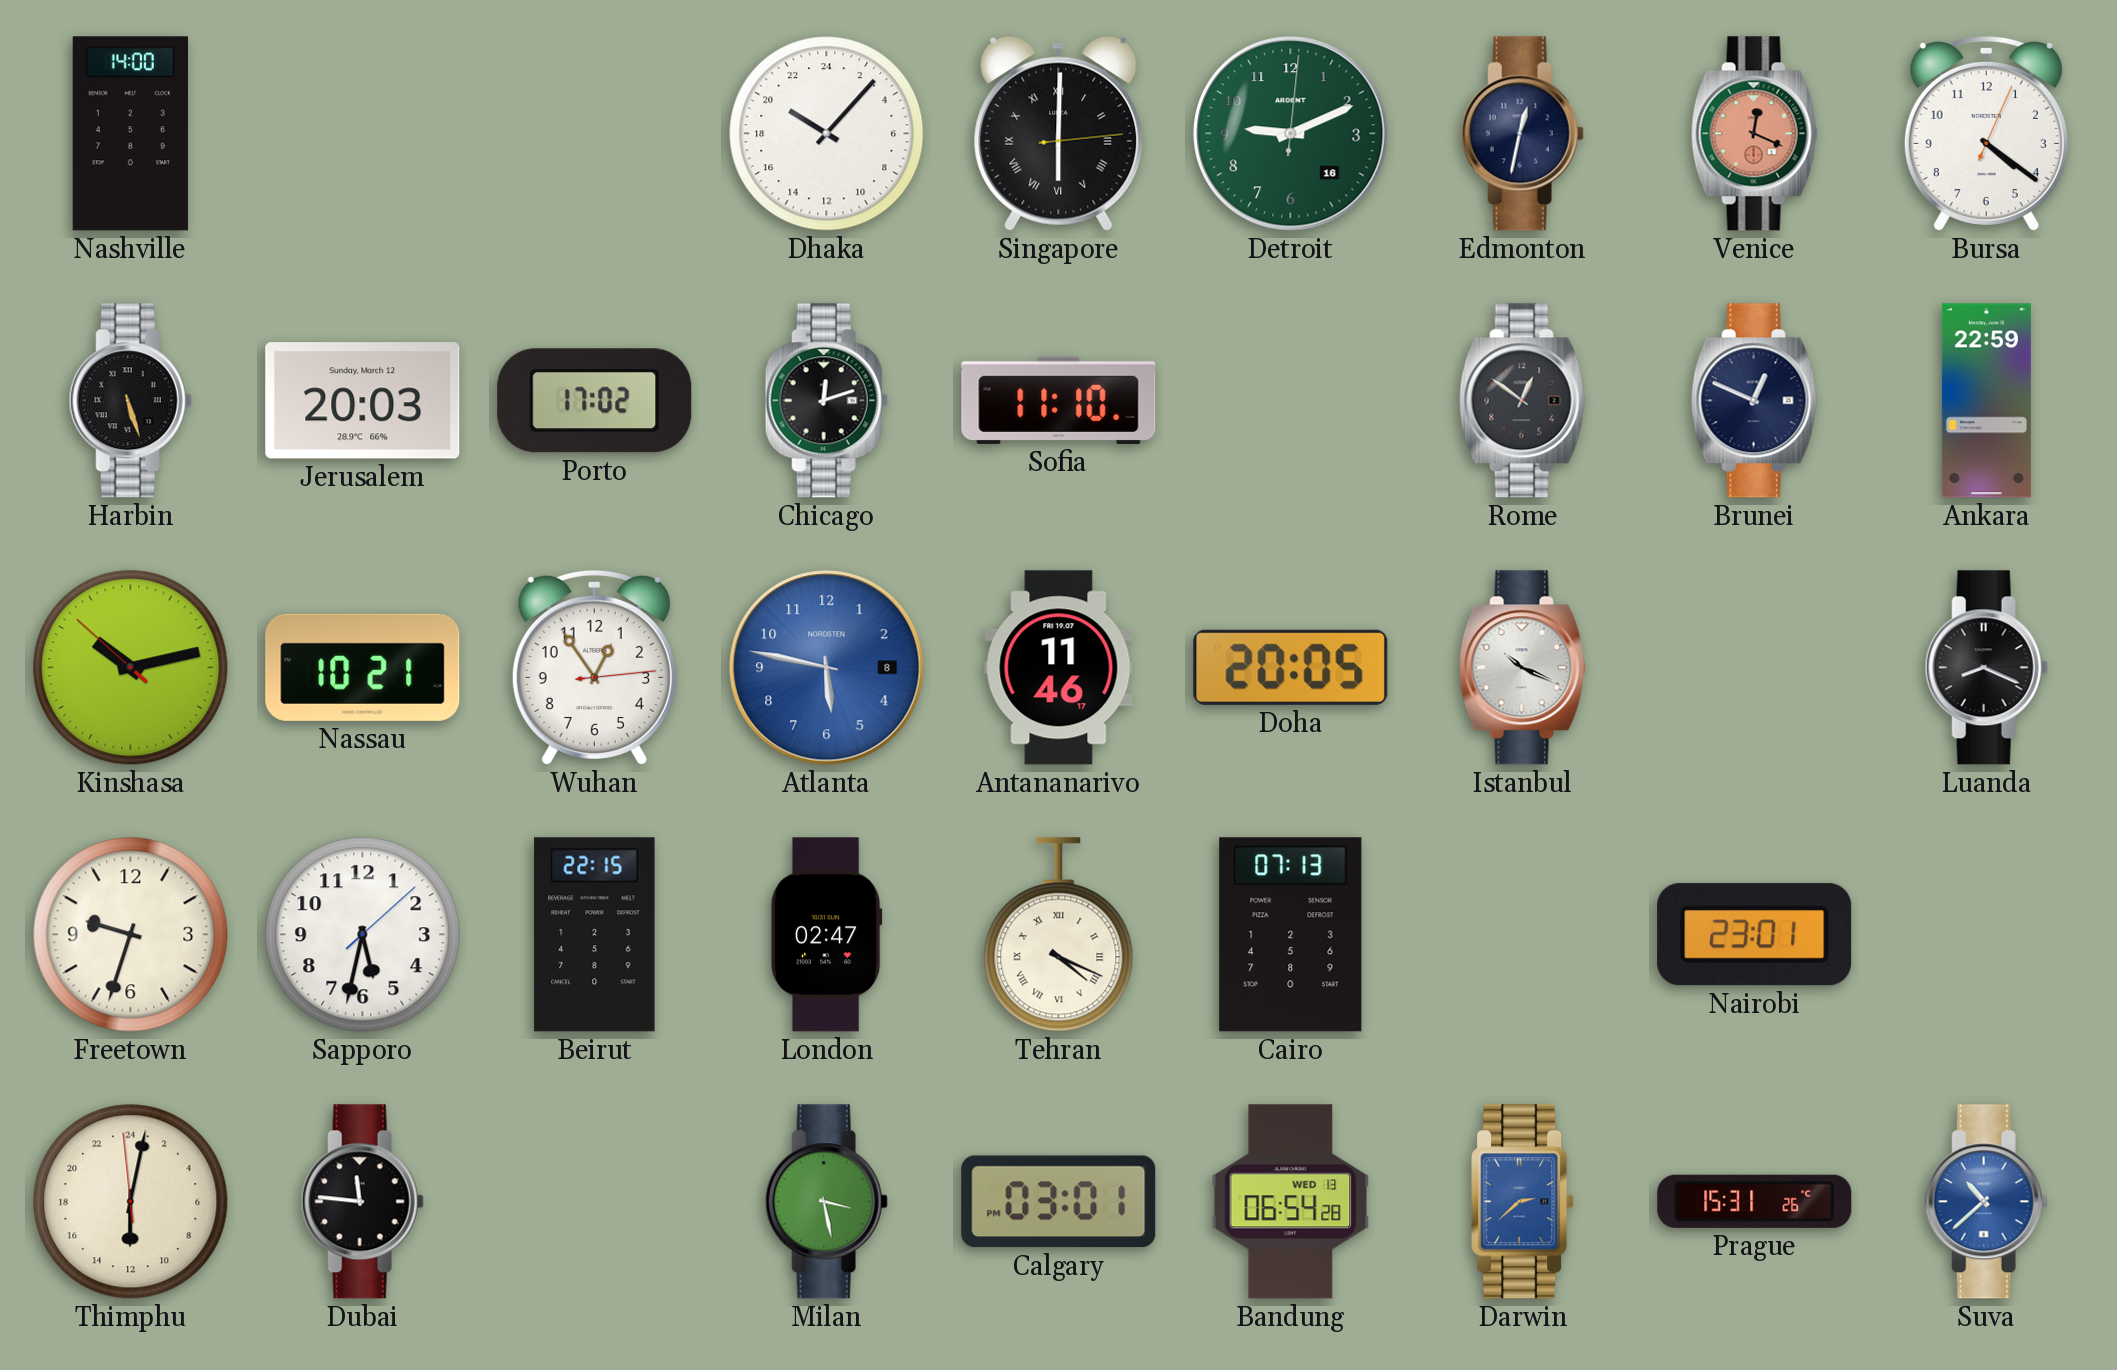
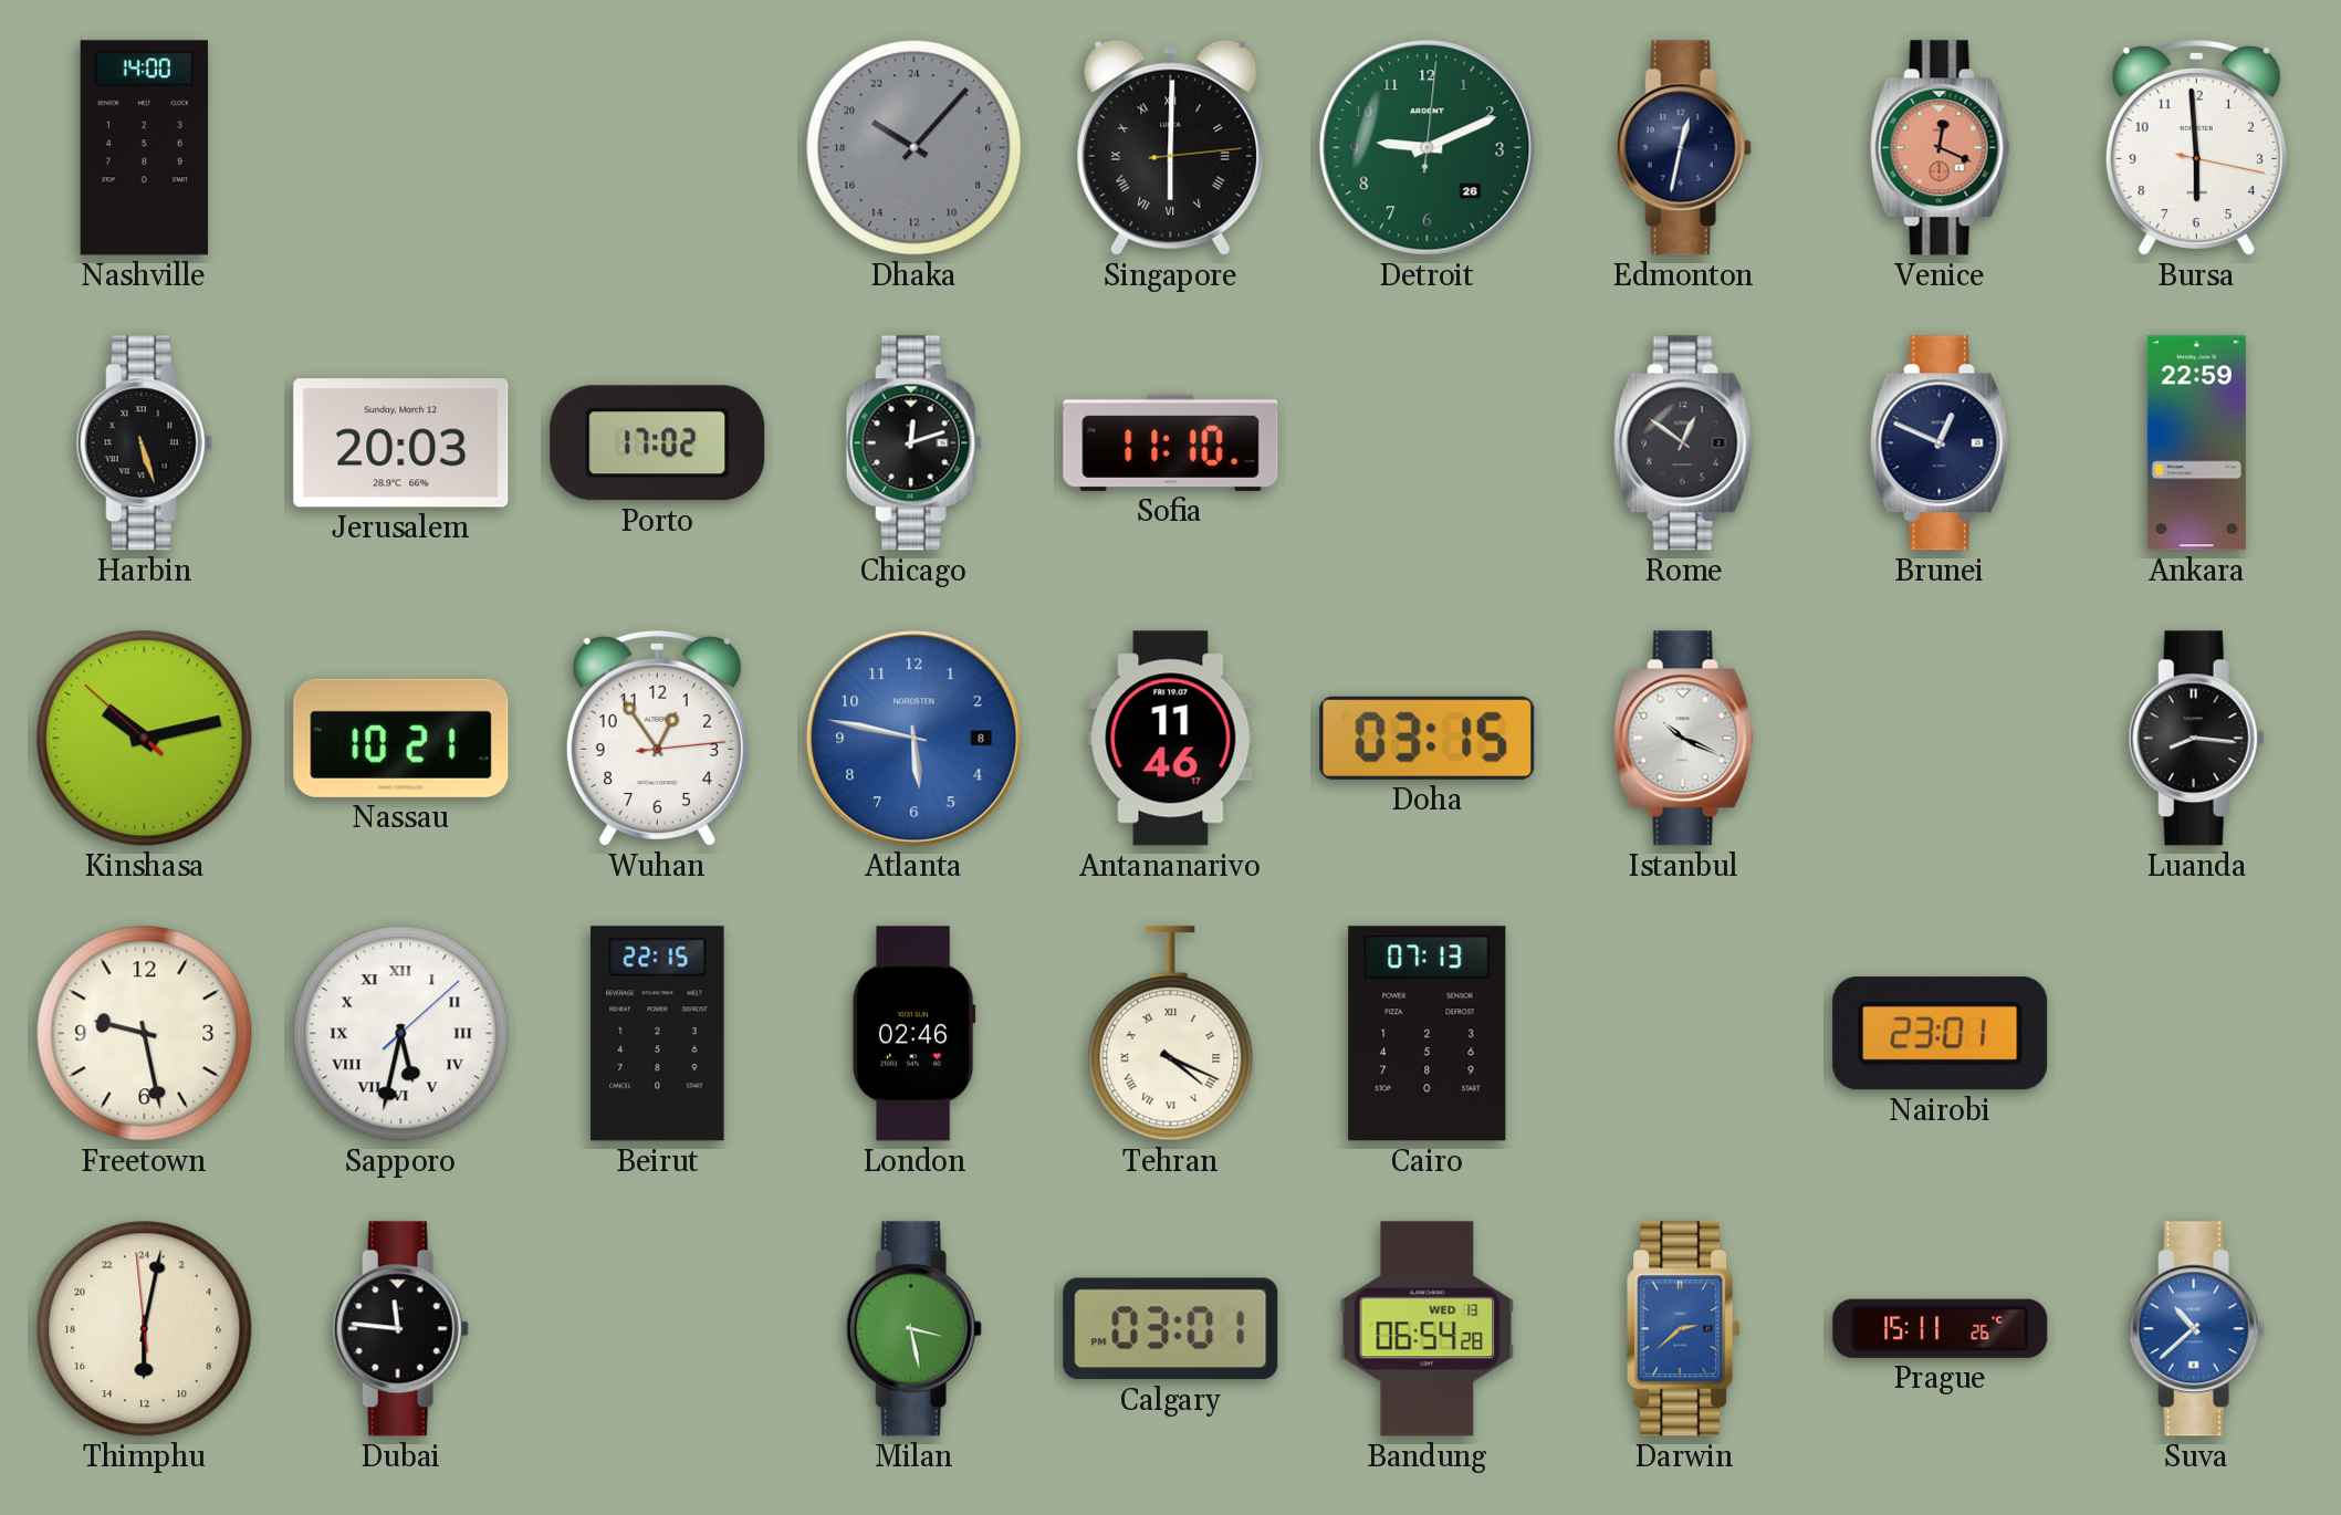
Dhaka dial: white -> grey (915, 148)
Detroit date: 16 -> 26 (1428, 148)
Bursa: 4:21 -> 5:59 (2196, 147)
Doha: 20:05 -> 03:15 (1428, 738)
Luanda: 8:19 -> 8:16 (2196, 739)
Freetown: 9:33 -> 9:28 (145, 1034)
Sapporo numerals: Arabic -> Roman (401, 1034)
London: 02:47 -> 02:46 (913, 1034)
Prague: 15:31 -> 15:11 (1941, 1328)
